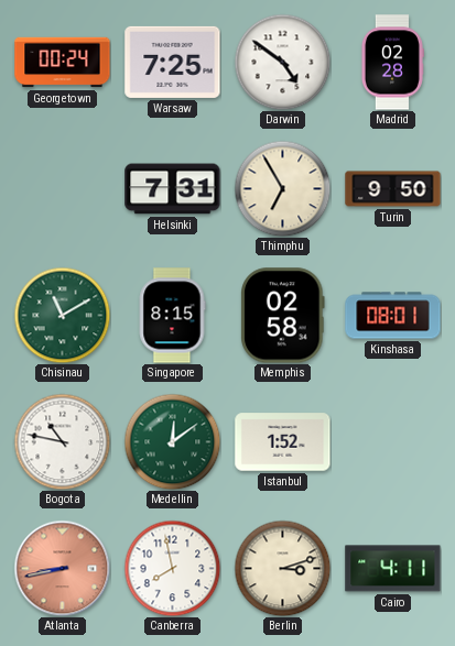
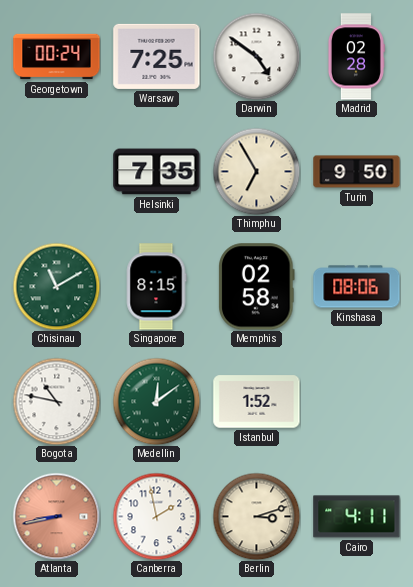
Helsinki: 7:31 -> 7:35 (157, 172)
Kinshasa: 08:01 -> 08:06 (357, 287)
Canberra: 7:58 -> 1:58 (156, 516)
